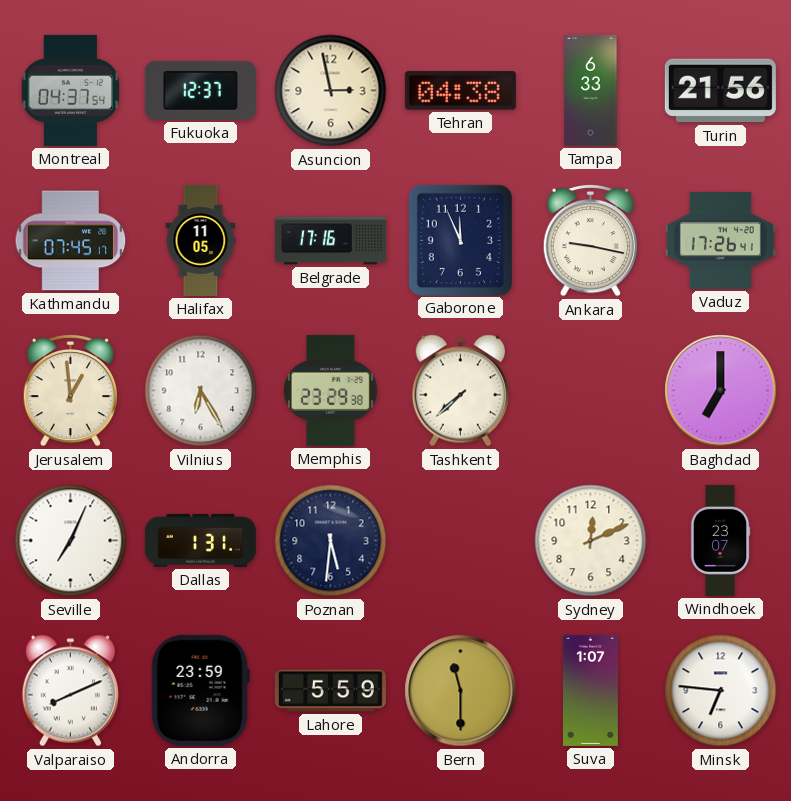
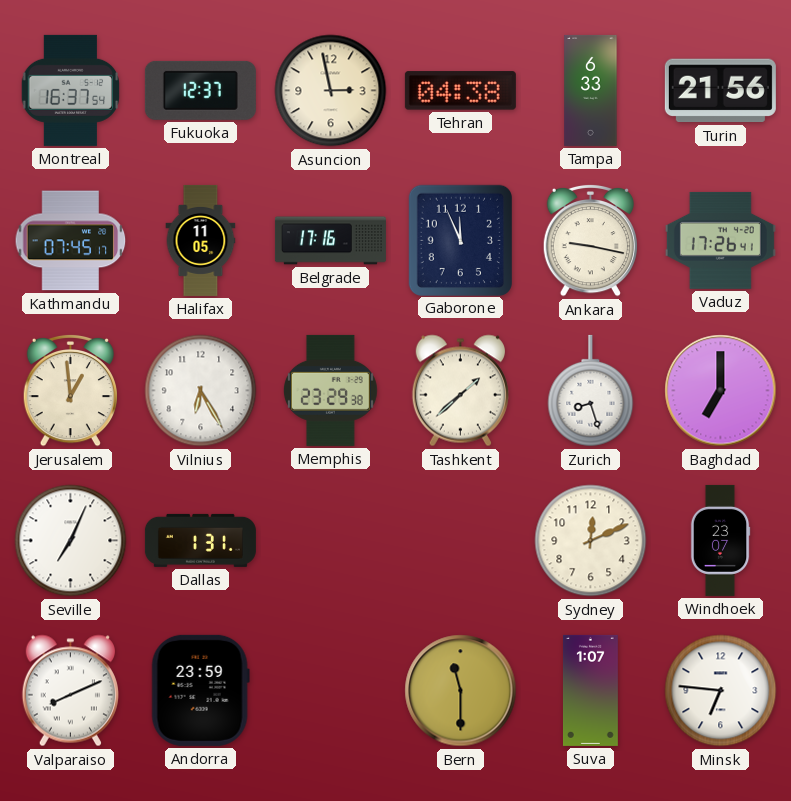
Montreal: 04:37 -> 16:37 (70, 90)
Tashkent: 7:38 -> 1:38 (460, 391)
Zurich: none -> 8:27 (591, 391)
Poznan: 5:31 -> none (331, 541)
Lahore: 5:59 -> none (330, 691)
